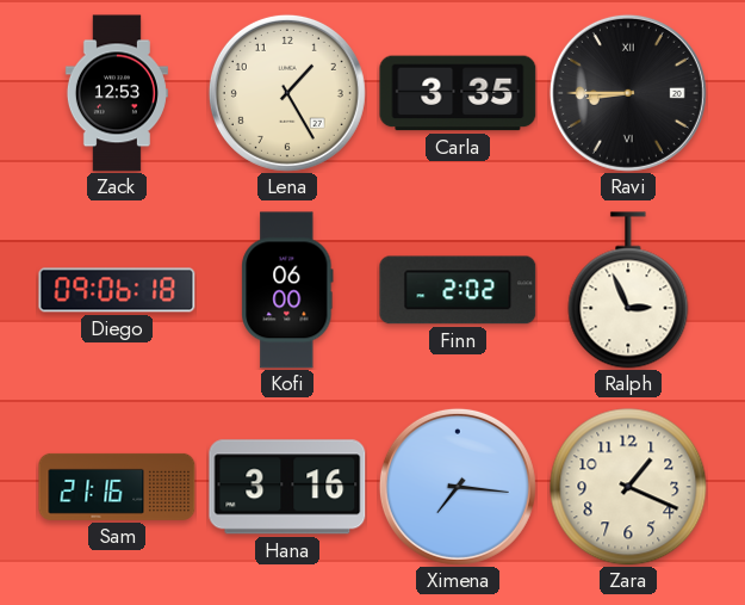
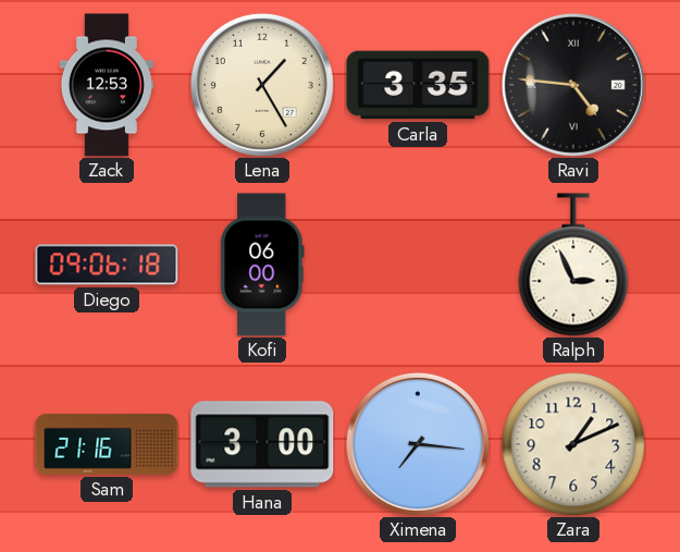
Ravi: 8:45 -> 4:46 (573, 85)
Finn: 2:02 -> none (458, 290)
Hana: 3:16 -> 3:00 (262, 444)
Zara: 1:19 -> 1:11 (573, 444)
